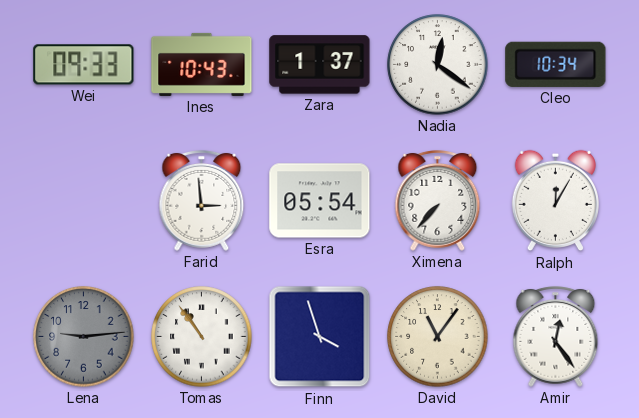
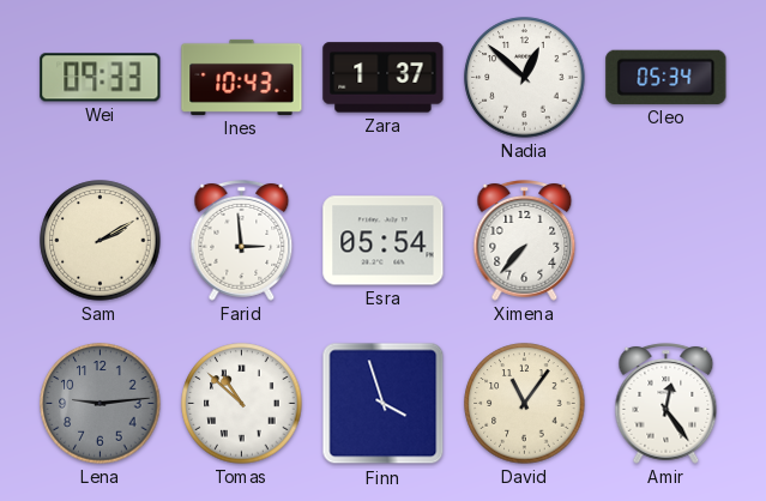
Nadia: 12:21 -> 12:52 (525, 78)
Cleo: 10:34 -> 05:34 (667, 77)
Sam: none -> 2:10 (101, 241)
Ralph: 12:05 -> none (555, 201)
Tomas: 10:54 -> 10:52 (242, 404)
